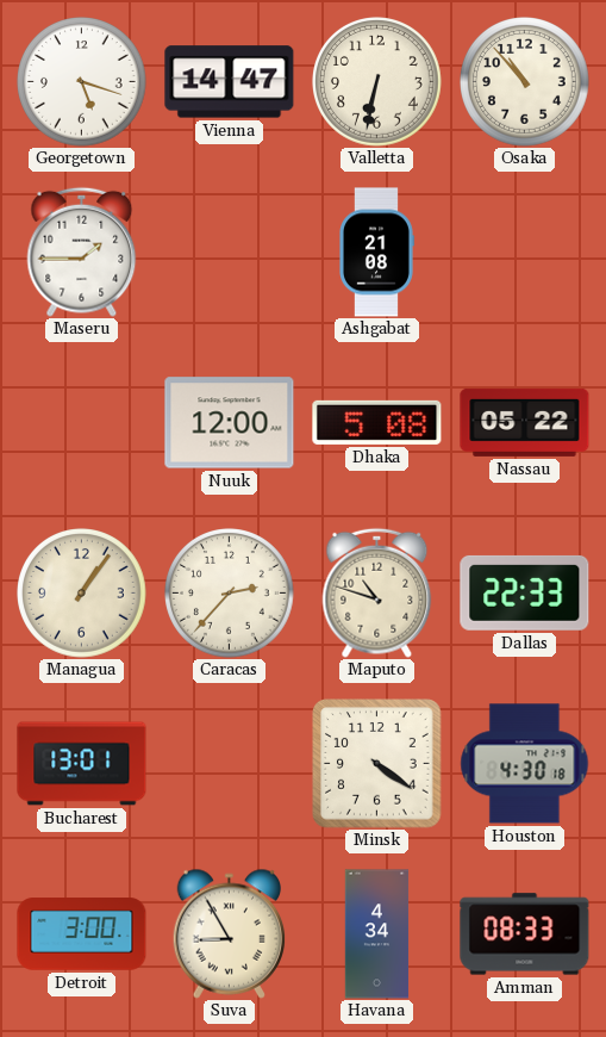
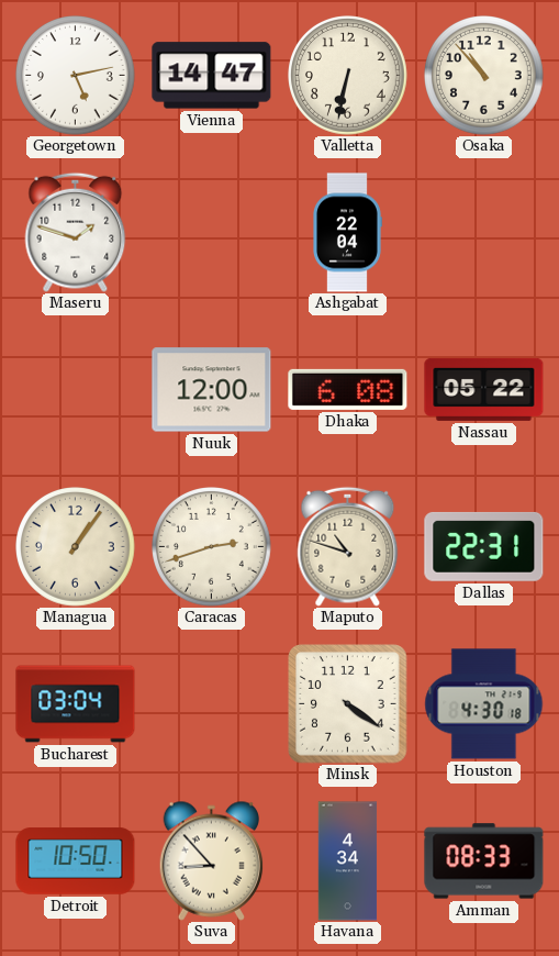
Georgetown: 5:18 -> 5:13 (76, 76)
Maseru: 1:45 -> 1:48 (76, 232)
Ashgabat: 21:08 -> 22:04 (348, 233)
Dhaka: 5:08 -> 6:08 (348, 389)
Caracas: 2:37 -> 2:42 (212, 547)
Dallas: 22:33 -> 22:31 (484, 546)
Bucharest: 13:01 -> 03:04 (76, 704)
Detroit: 3:00 -> 10:50 (76, 861)
Suva: 8:55 -> 8:53 (212, 860)
